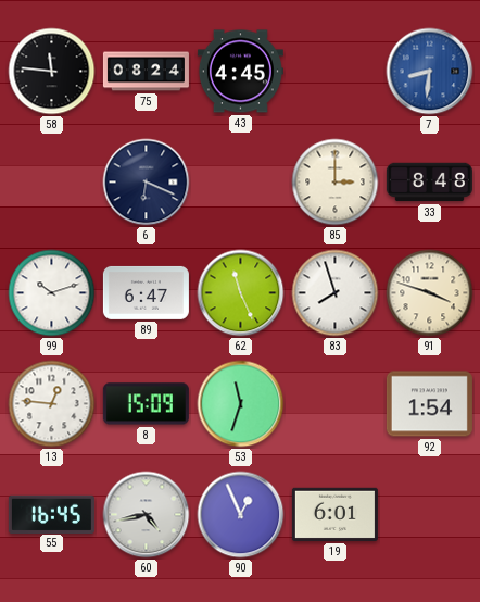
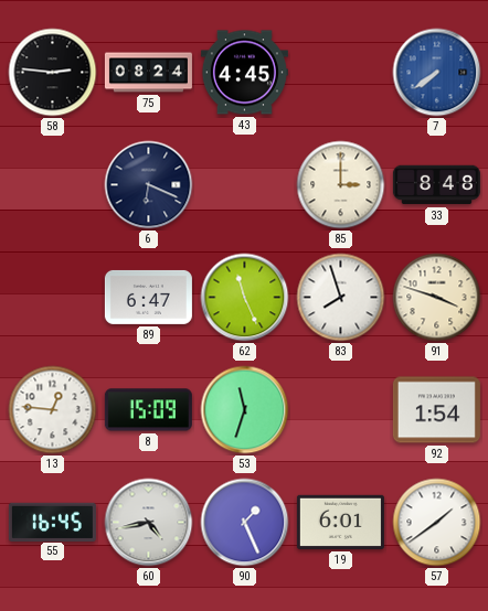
58: 11:46 -> 2:46 (53, 73)
7: 8:31 -> 7:39 (437, 73)
99: 10:12 -> none (52, 293)
90: 12:56 -> 1:26 (245, 523)
57: none -> 1:39 (437, 523)
